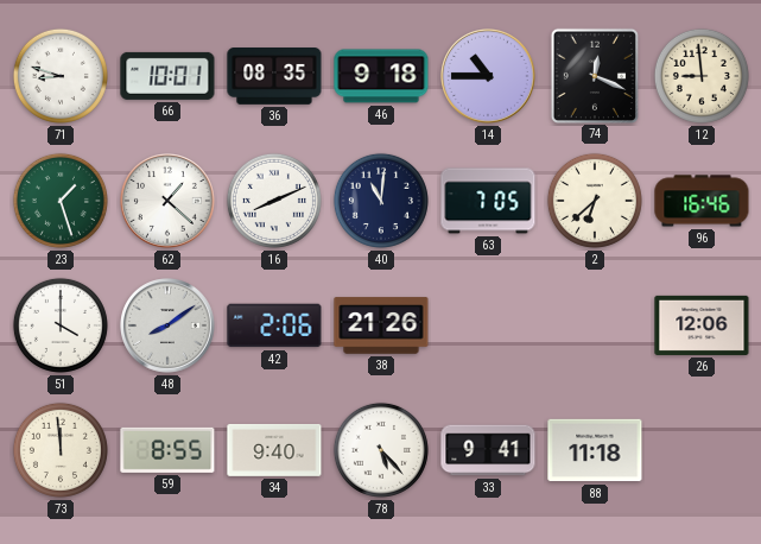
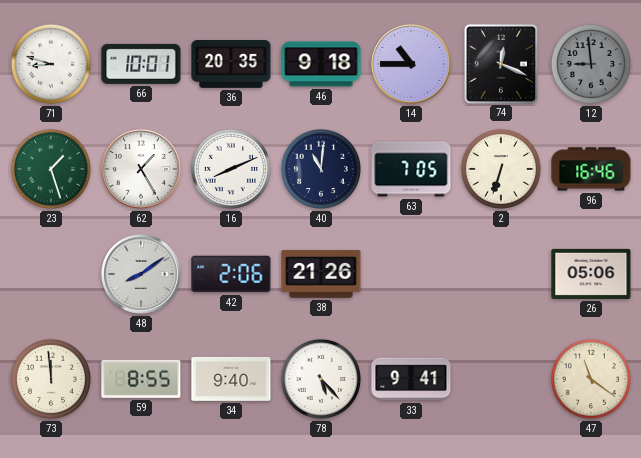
36: 08:35 -> 20:35 (231, 65)
12 dial: cream -> grey (591, 64)
62: 1:22 -> 1:25 (142, 170)
2: 6:38 -> 6:33 (501, 169)
51: 4:00 -> none (61, 325)
26: 12:06 -> 05:06 (591, 274)
88: 11:18 -> none (595, 450)
47: none -> 11:21 (591, 379)
